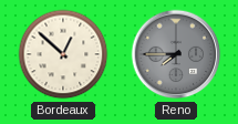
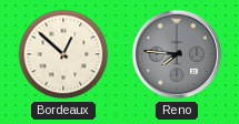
Reno: 7:45 -> 7:46 (177, 54)
